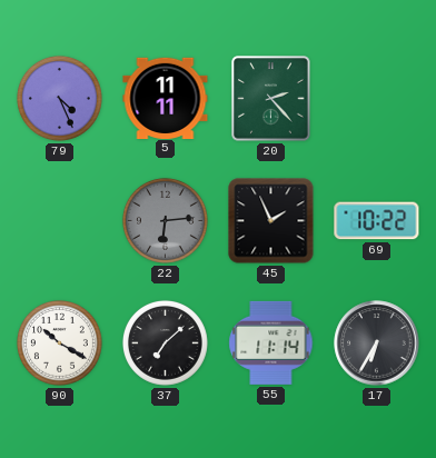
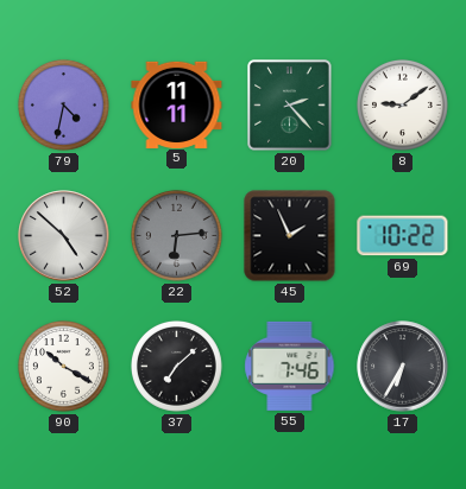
79: 4:26 -> 4:32 (63, 104)
8: none -> 9:09 (402, 104)
52: none -> 4:52 (64, 236)
55: 11:14 -> 7:46 (290, 366)
